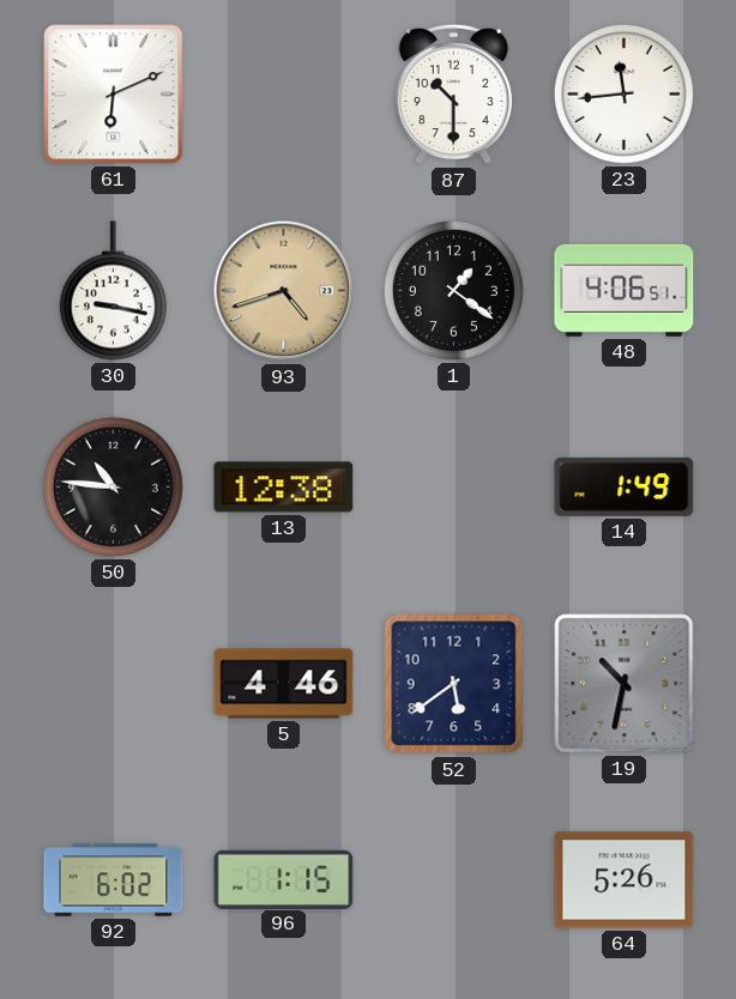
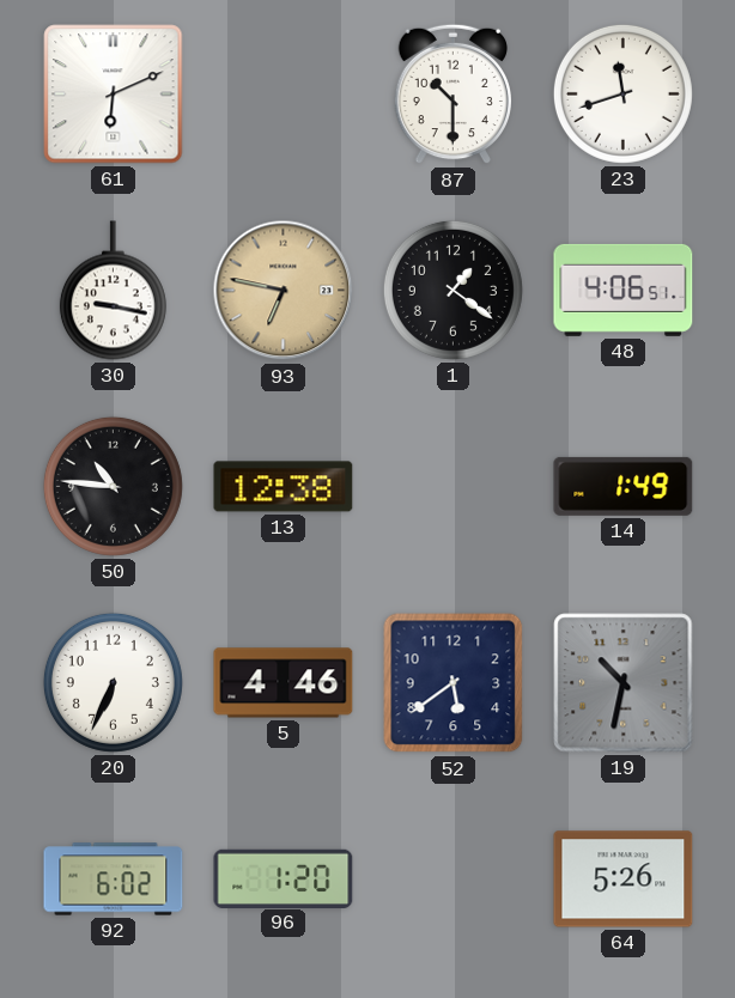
23: 11:44 -> 11:42 (622, 93)
93: 4:42 -> 6:47 (284, 291)
20: none -> 6:34 (113, 682)
96: 1:15 -> 1:20 (284, 878)
